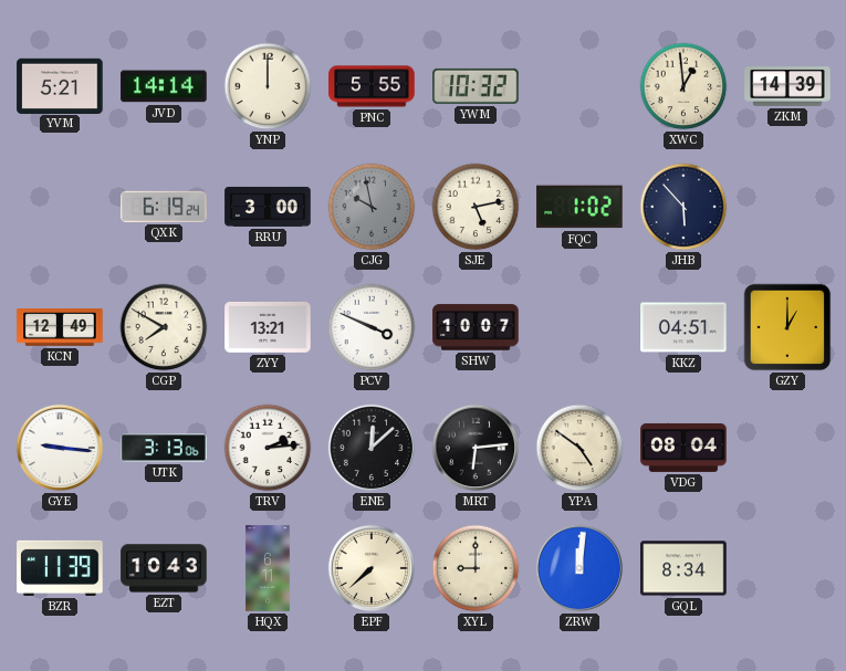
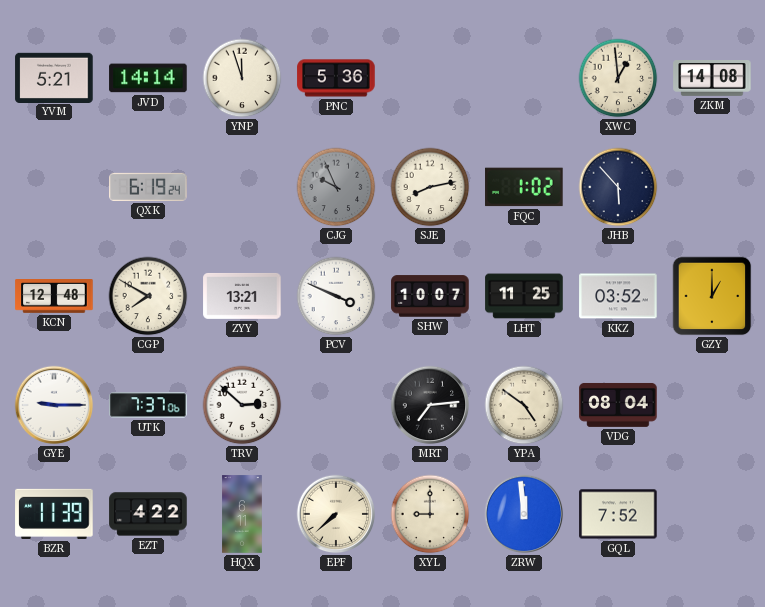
YNP: 12:00 -> 11:57 (242, 78)
PNC: 5:55 -> 5:36 (336, 78)
YWM: 10:32 -> none (476, 86)
ZKM: 14:39 -> 14:08 (712, 79)
RRU: 3:00 -> none (268, 207)
CJG: 9:58 -> 9:56 (336, 187)
SJE: 5:13 -> 8:13 (430, 187)
KCN: 12:49 -> 12:48 (54, 297)
LHT: none -> 11:25 (524, 296)
KKZ: 04:51 -> 03:52 (618, 296)
GYE: 9:16 -> 9:15 (54, 405)
UTK: 3:13 -> 7:37 (148, 405)
TRV: 2:14 -> 2:52 (242, 405)
ENE: 12:08 -> none (372, 448)
MRT: 6:14 -> 7:14 (430, 405)
EZT: 10:43 -> 4:22 (148, 514)
ZRW: 12:01 -> 11:59 (524, 514)
GQL: 8:34 -> 7:52 (618, 514)
